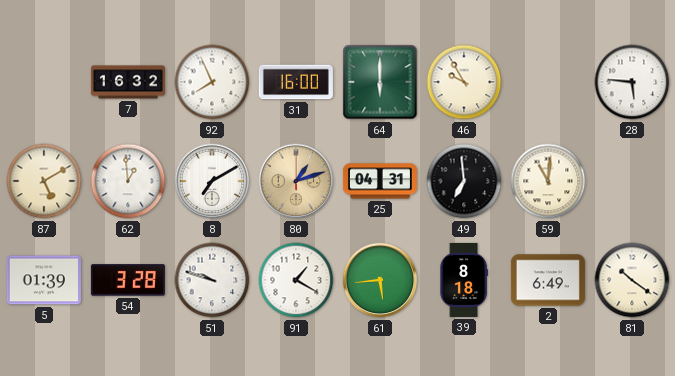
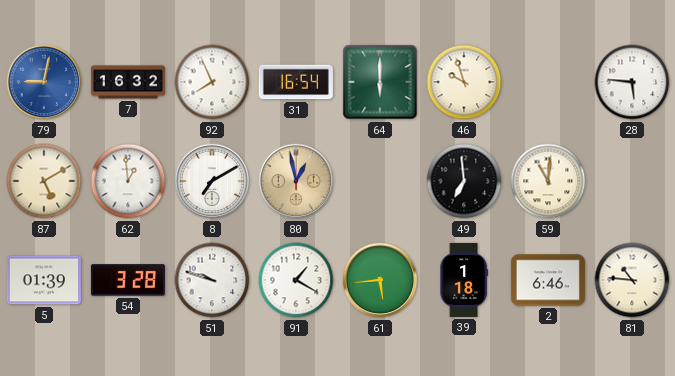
79: none -> 9:02 (44, 82)
31: 16:00 -> 16:54 (296, 82)
46: 9:55 -> 9:57 (464, 82)
80: 1:12 -> 12:58 (296, 181)
25: 04:31 -> none (380, 181)
39: 8:18 -> 1:18 (464, 280)
2: 6:49 -> 6:46 (548, 280)
81: 10:21 -> 10:46 (632, 280)
